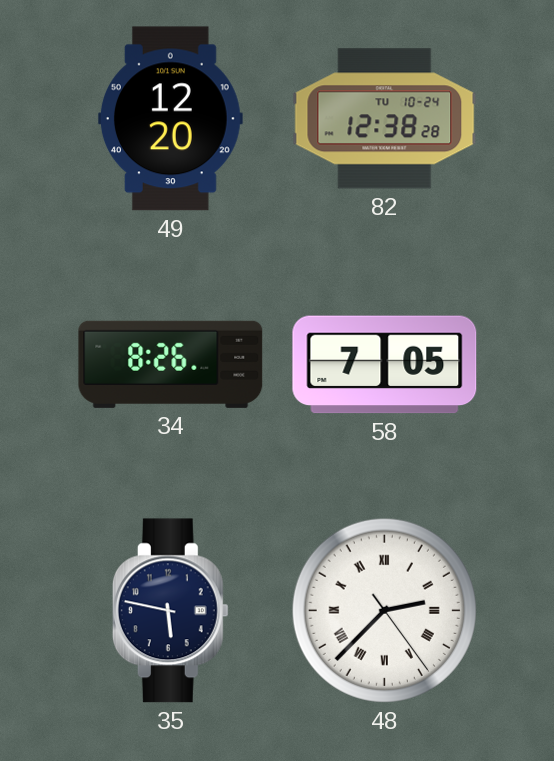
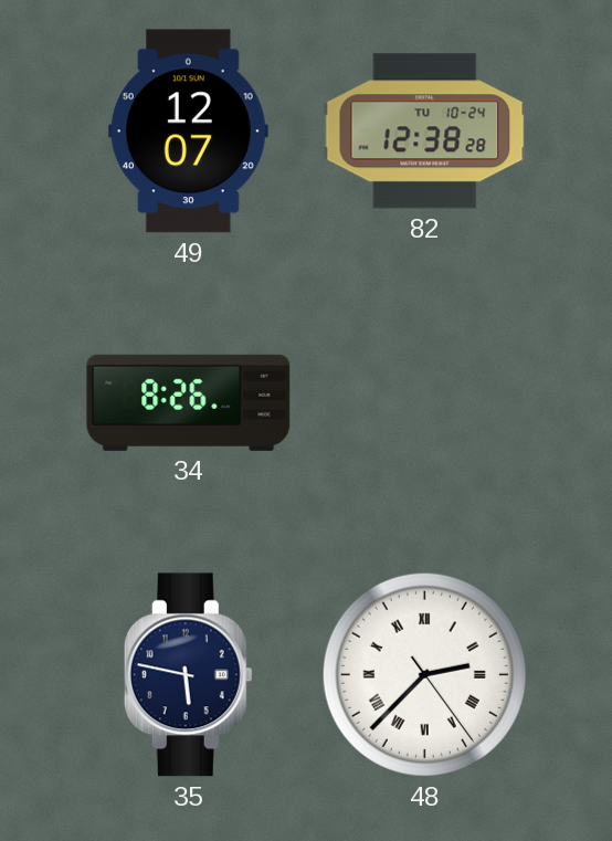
49: 12:20 -> 12:07 (188, 132)
58: 7:05 -> none (385, 365)
